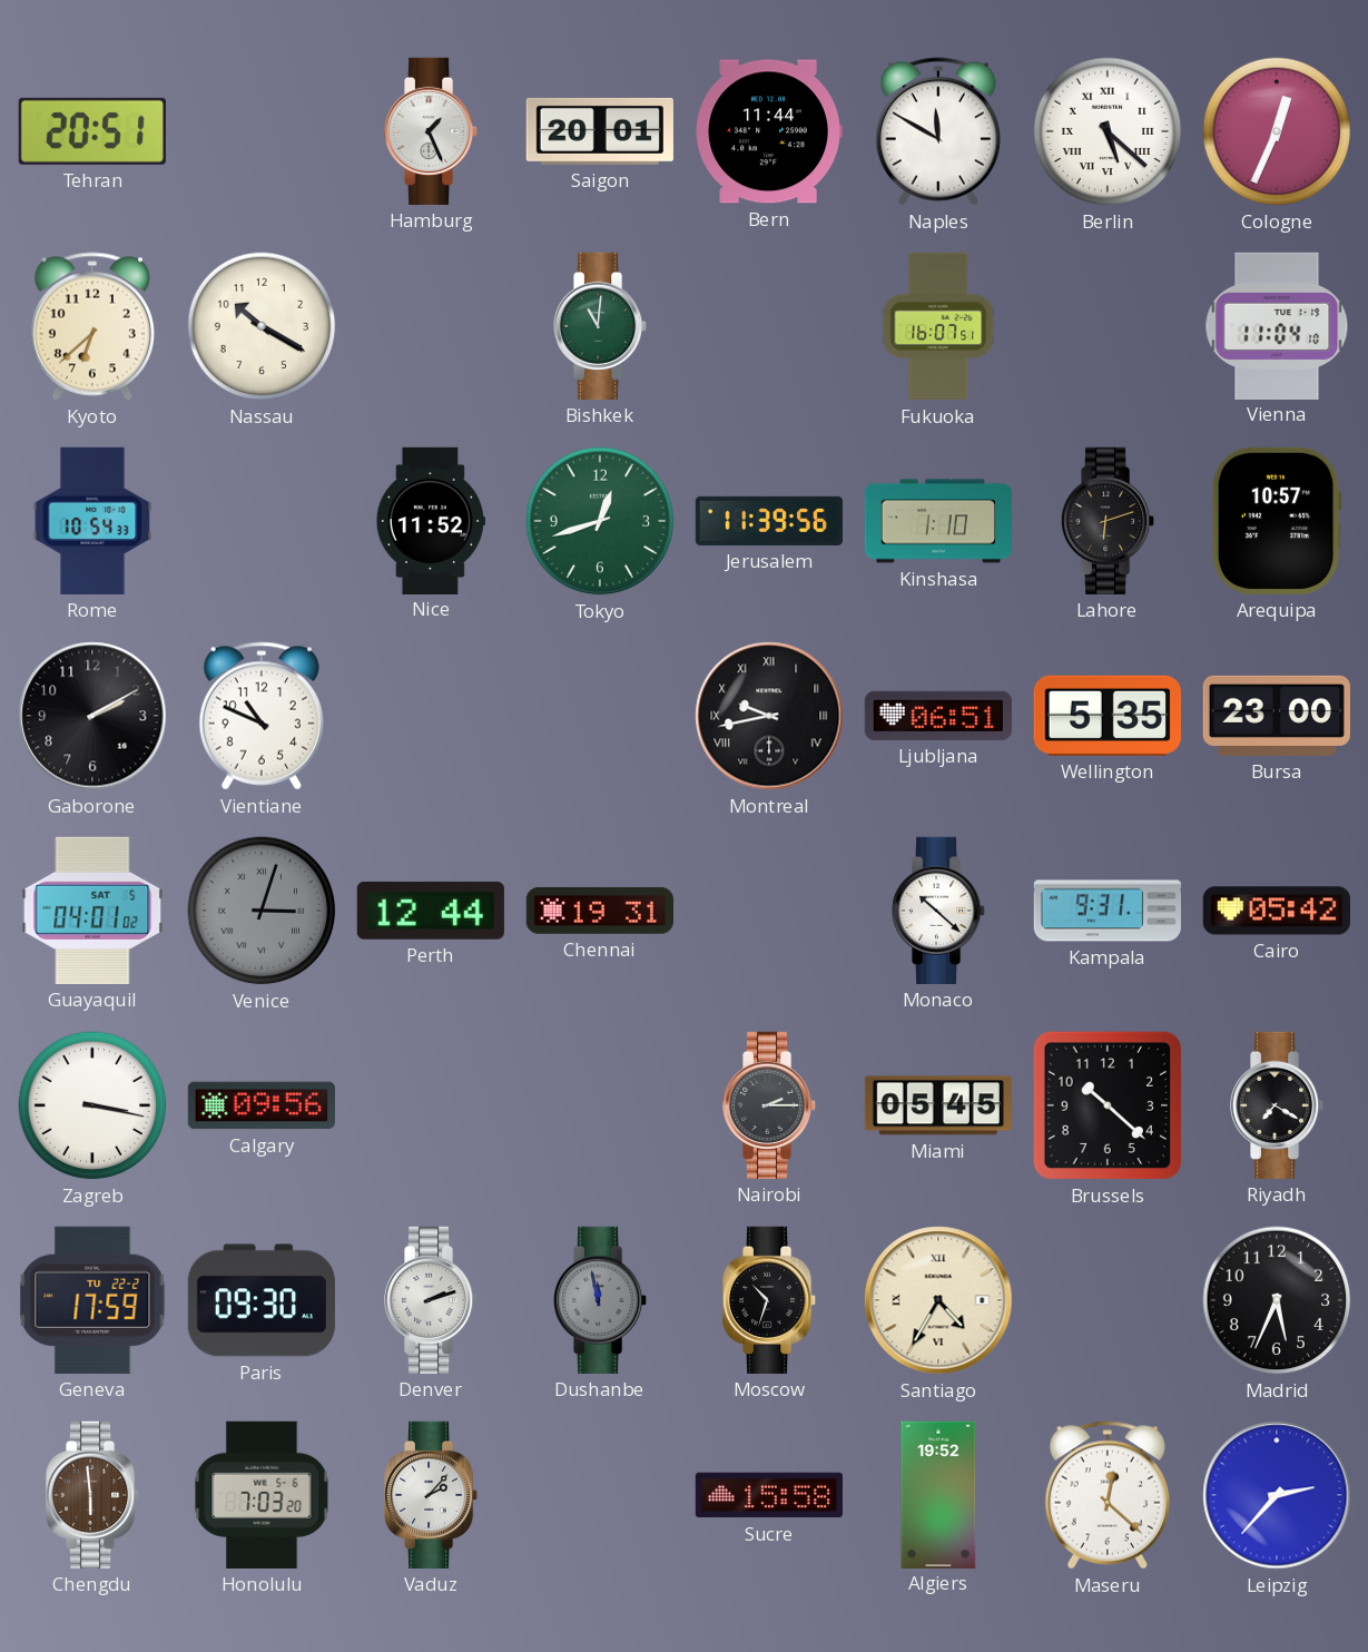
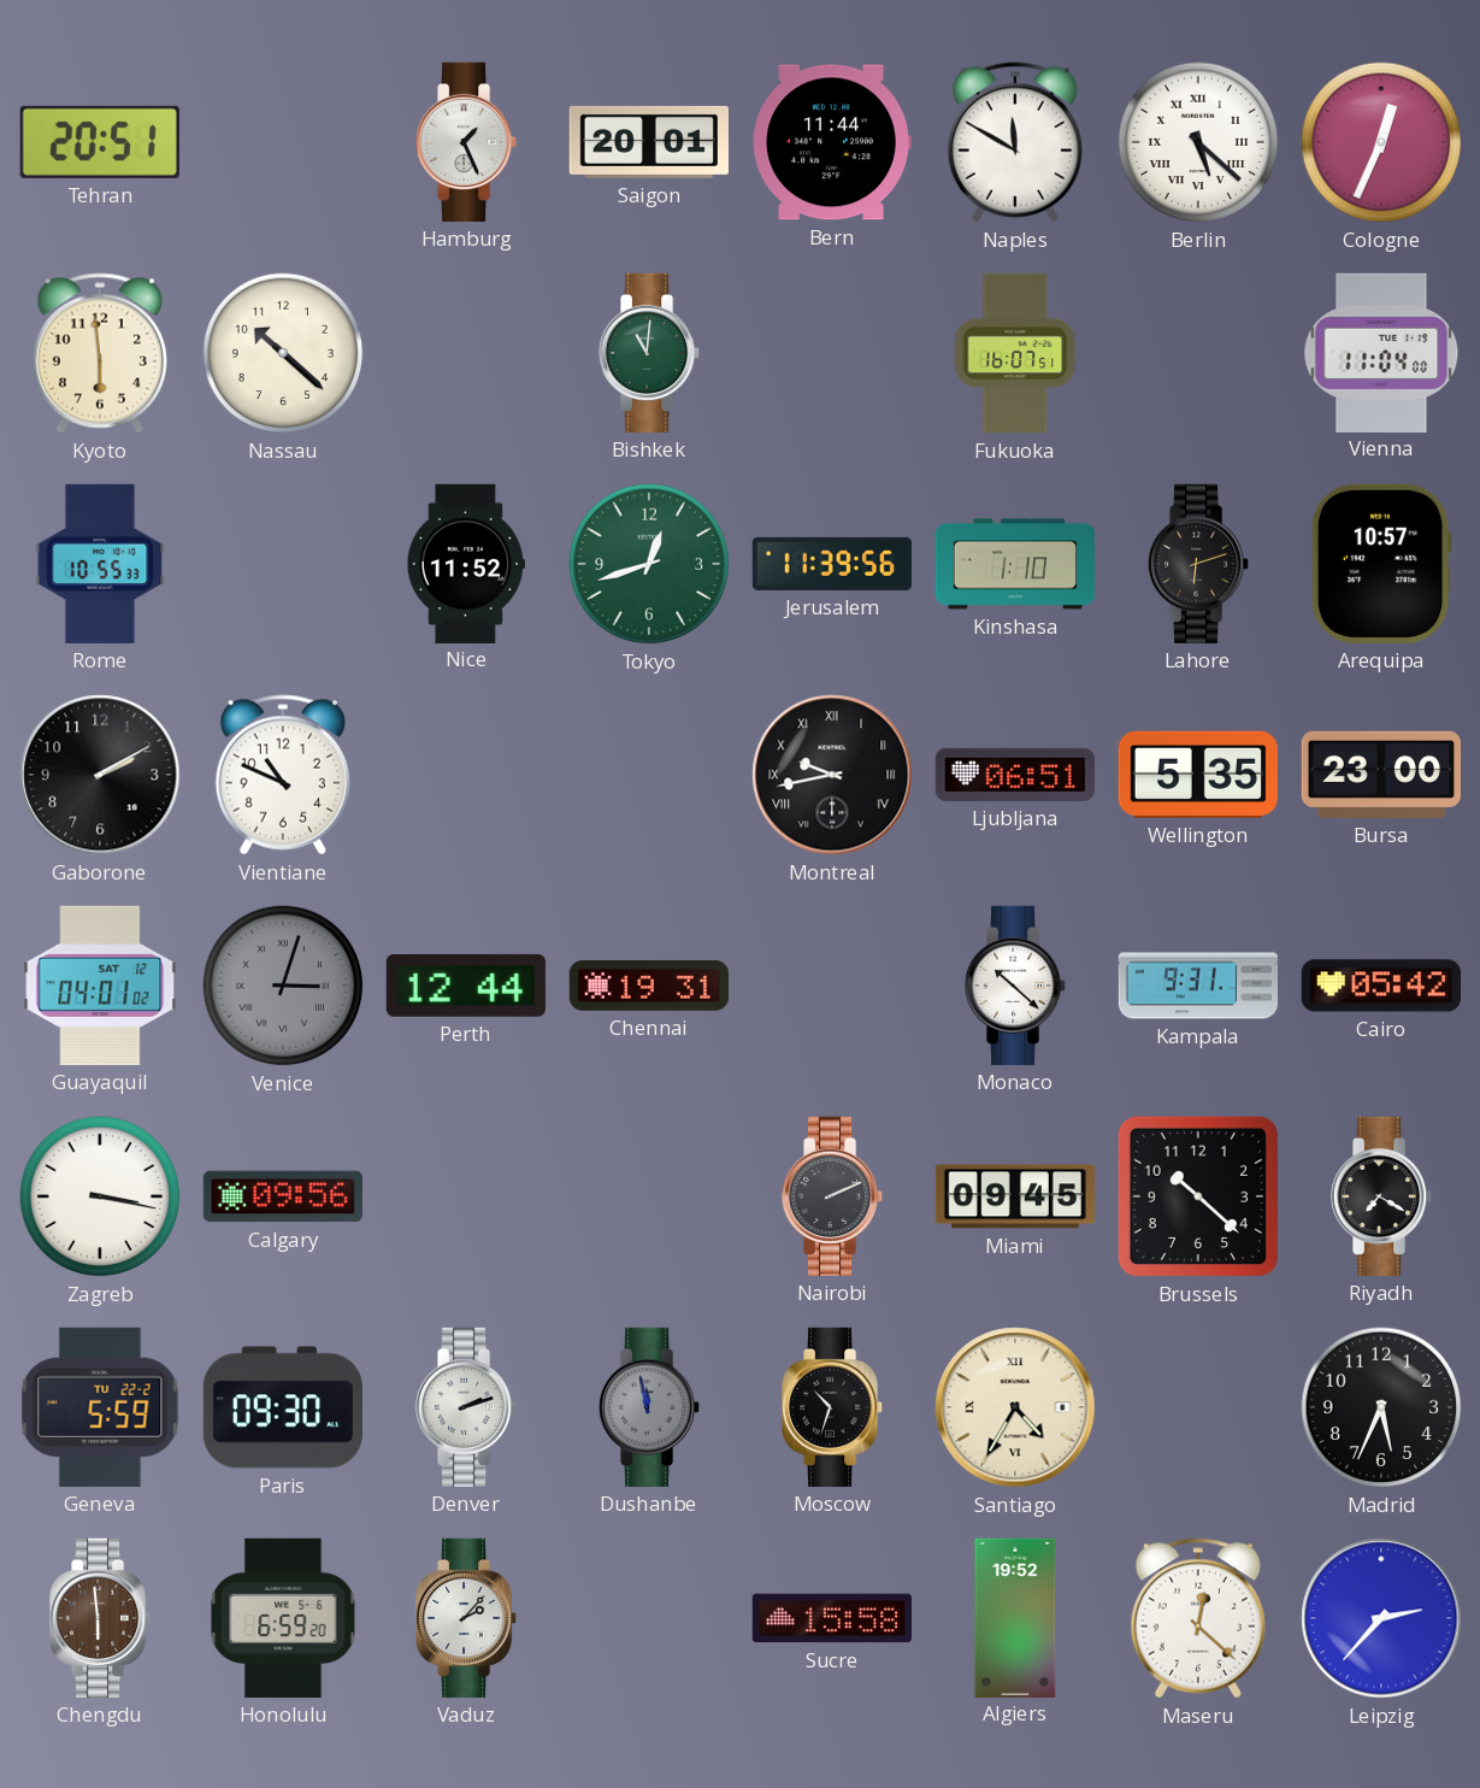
Kyoto: 6:38 -> 5:59 (100, 353)
Nassau: 10:20 -> 10:22 (283, 353)
Vienna: 11:04:10 -> 11:04:00 (1381, 352)
Rome: 10:54 -> 10:55 (100, 564)
Guayaquil date: SAT 5 -> SAT 12 (100, 986)
Nairobi: 2:15 -> 2:11 (833, 1196)
Miami: 05:45 -> 09:45 (1015, 1196)
Geneva: 17:59 -> 5:59 (100, 1407)
Honolulu: 7:03 -> 6:59 (283, 1618)
